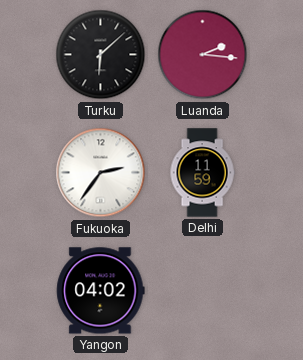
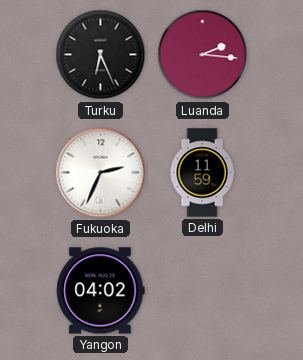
Turku: 6:08 -> 6:26 (101, 55)
Fukuoka: 2:36 -> 2:34 (101, 173)
